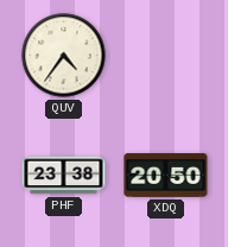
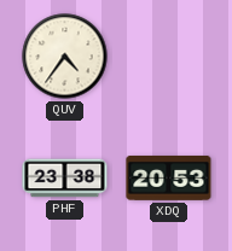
XDQ: 20:50 -> 20:53 (169, 179)
